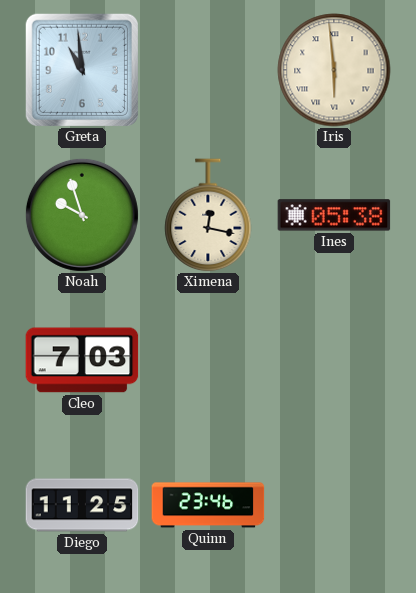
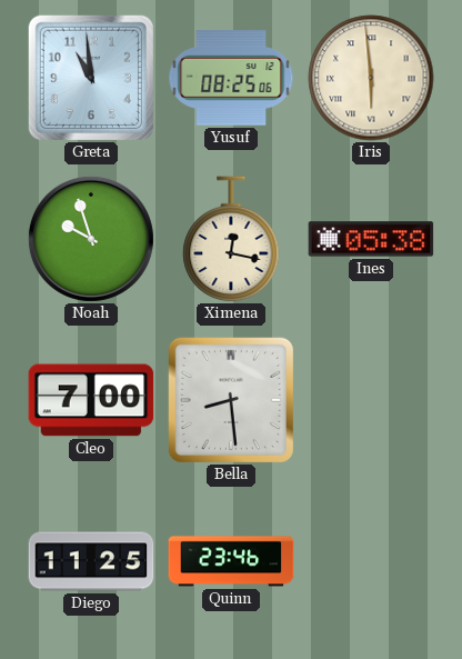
Yusuf: none -> 08:25 (231, 78)
Cleo: 7:03 -> 7:00 (91, 400)
Bella: none -> 8:29 (231, 400)
